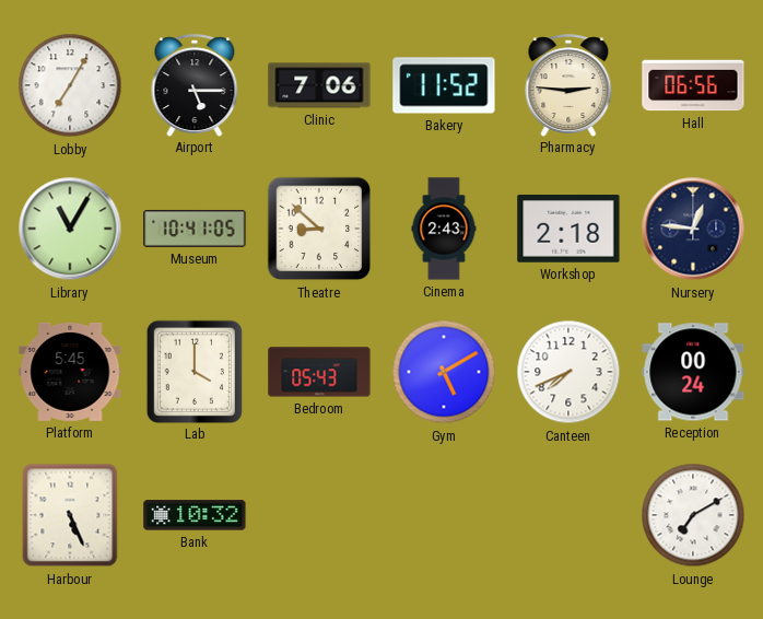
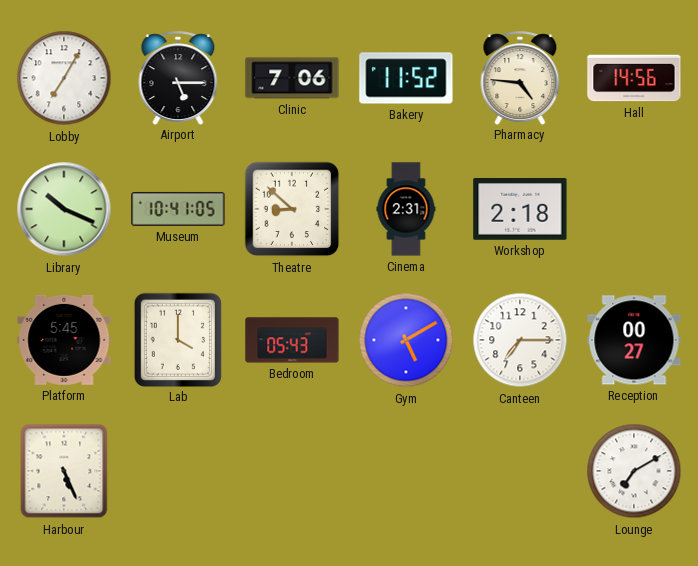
Pharmacy: 2:46 -> 4:46 (520, 78)
Hall: 06:56 -> 14:56 (634, 78)
Library: 11:05 -> 10:19 (64, 209)
Cinema: 2:43 -> 2:31 (406, 209)
Nursery: 12:46 -> none (693, 229)
Canteen: 7:41 -> 7:15 (520, 340)
Reception: 00:24 -> 00:27 (634, 340)
Bank: 10:32 -> none (195, 515)
